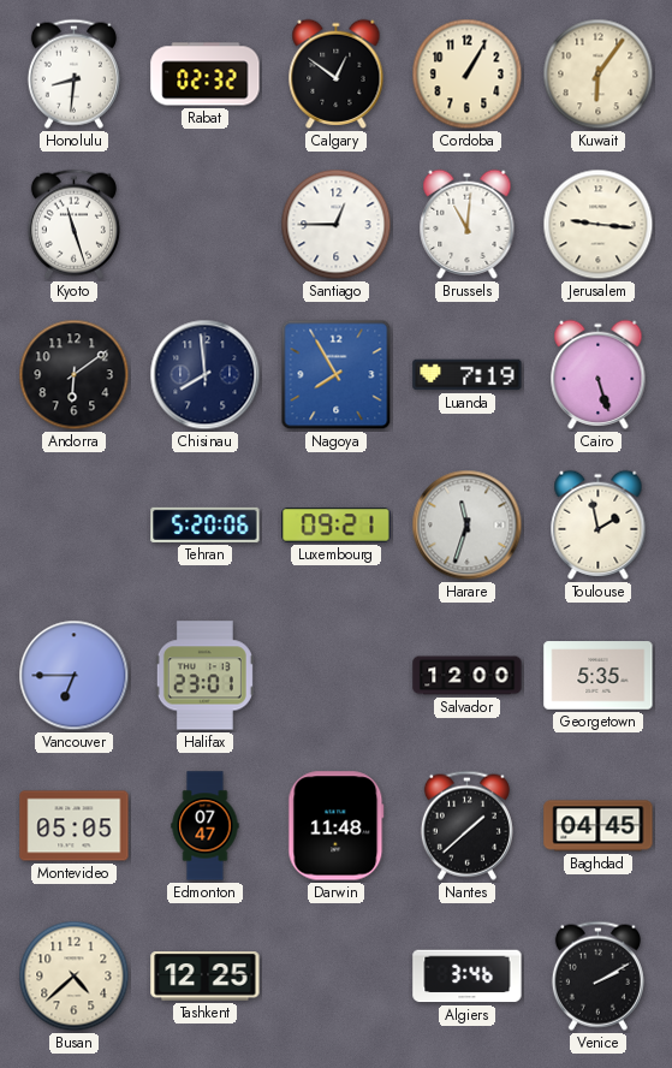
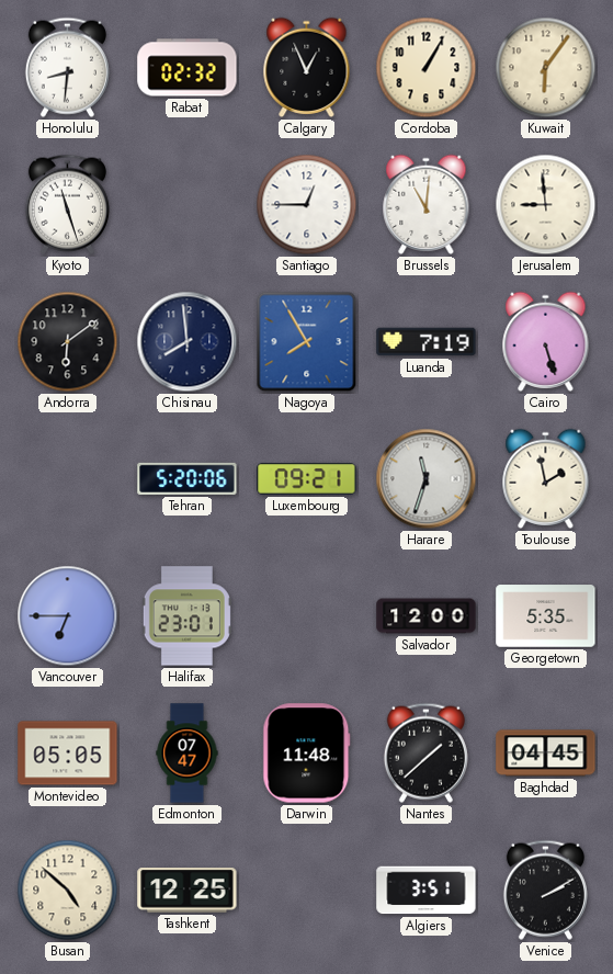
Calgary: 12:51 -> 12:56 (307, 67)
Jerusalem: 9:16 -> 8:59 (546, 205)
Busan: 4:38 -> 4:52 (68, 891)
Algiers: 3:46 -> 3:51 (427, 891)
